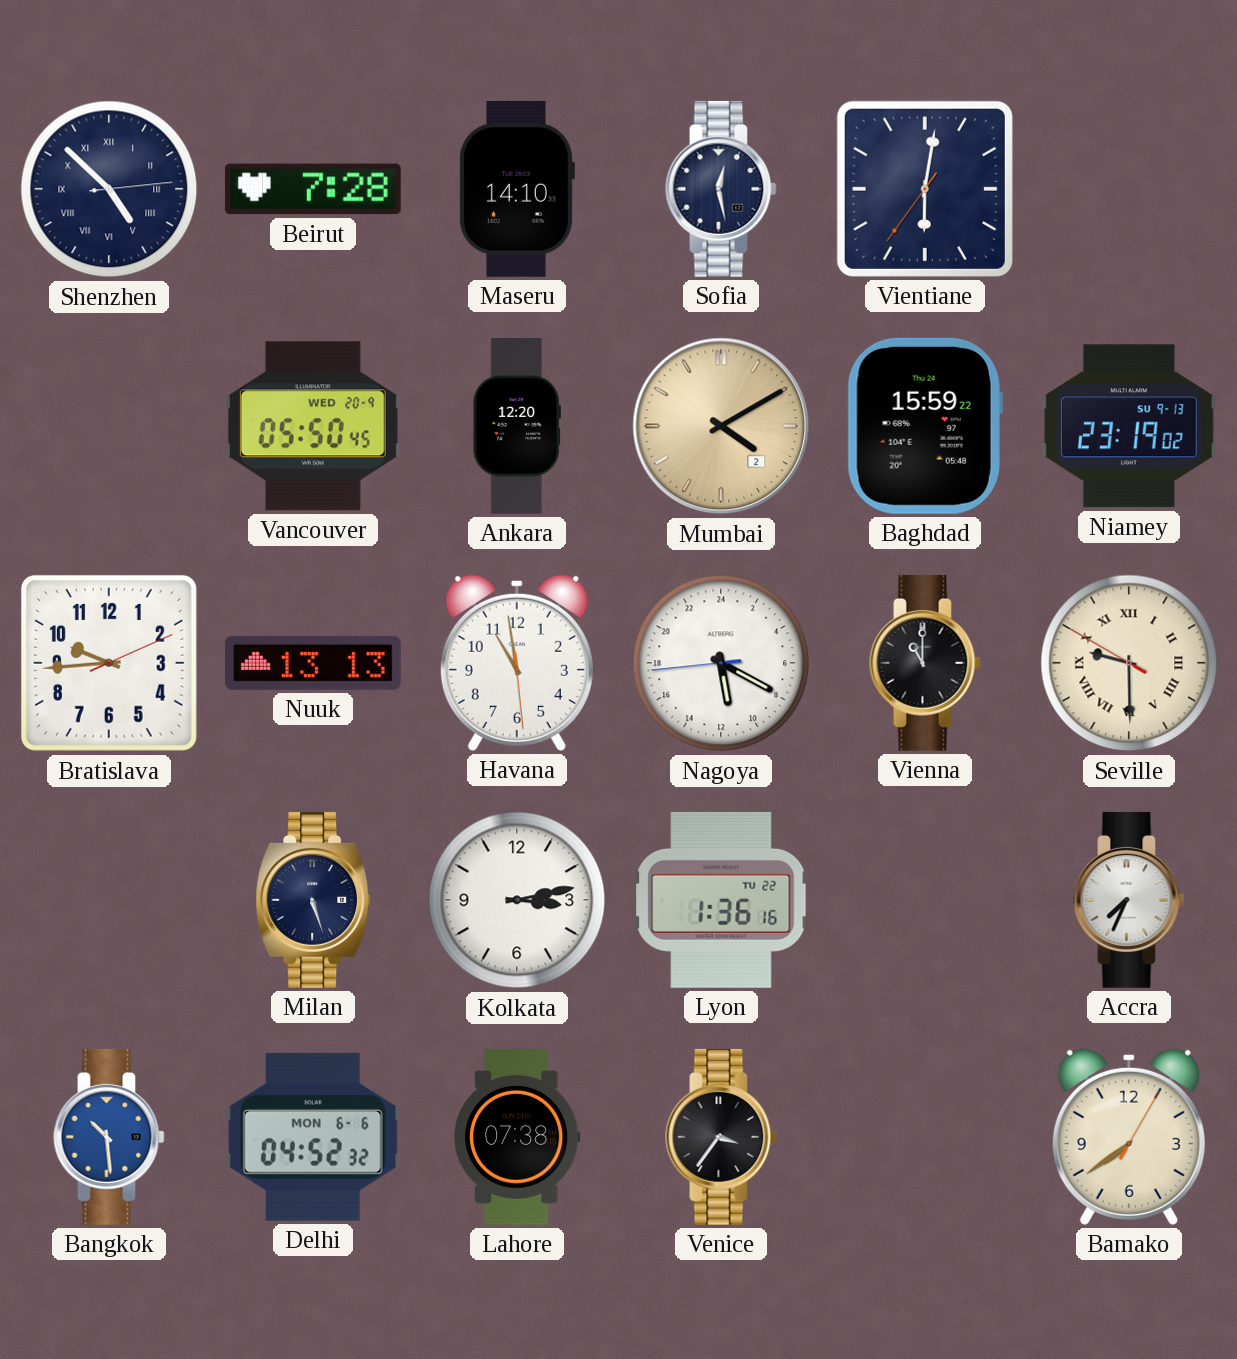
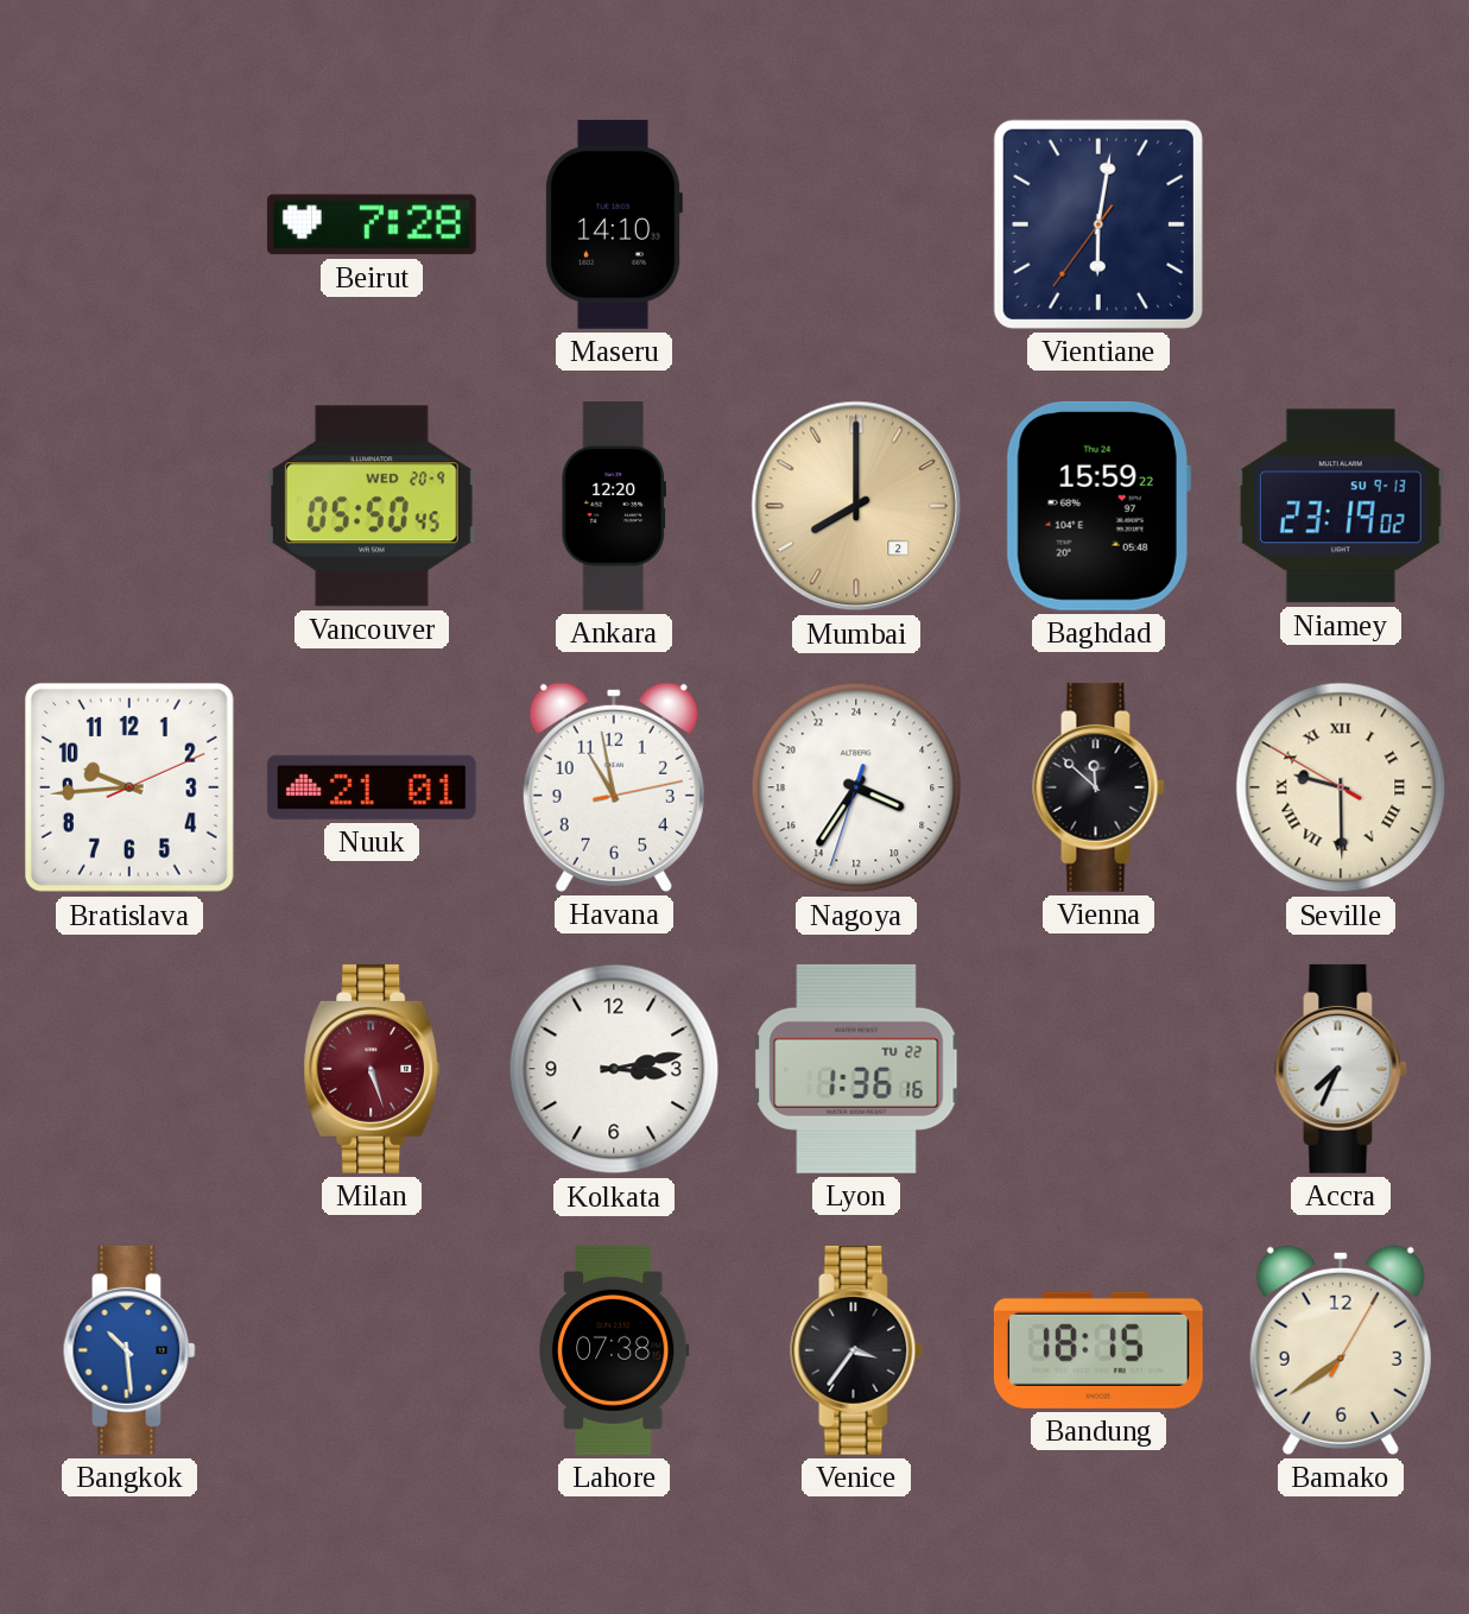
Shenzhen: 4:52 -> none (109, 189)
Sofia: 12:28 -> none (721, 189)
Mumbai: 4:10 -> 8:00 (856, 506)
Nuuk: 13:13 -> 21:01 (372, 787)
Havana: 10:58:29 -> 10:58:13 (614, 787)
Nagoya: 11:19 -> 7:35 (856, 787)
Vienna: 11:00 -> 11:52 (1098, 787)
Milan dial: navy -> burgundy (372, 1069)
Delhi: 04:52 -> none (313, 1137)
Bandung: none -> 18:15 (1098, 1350)
